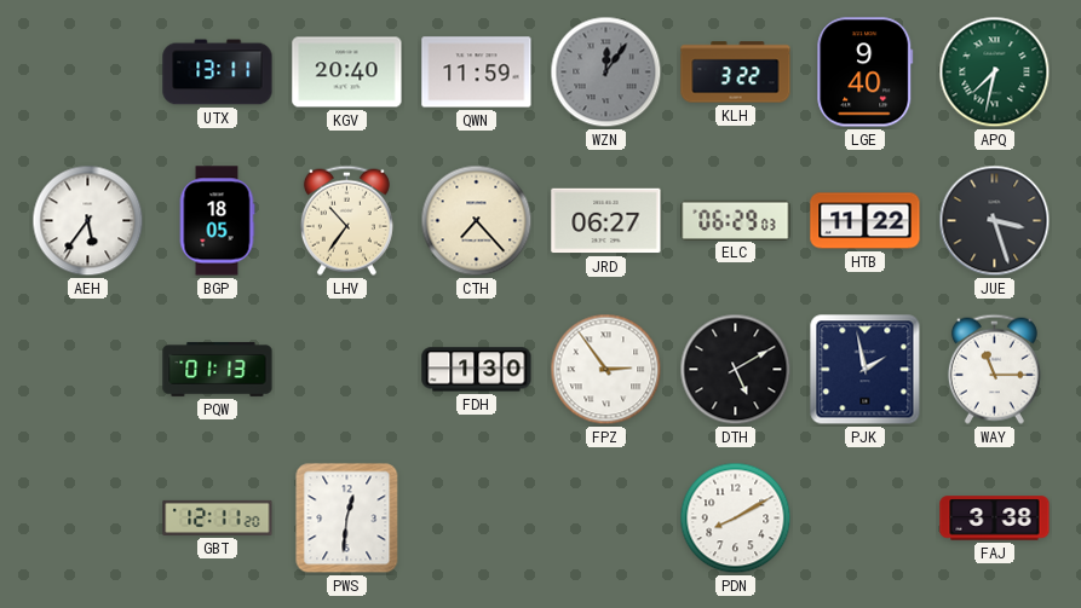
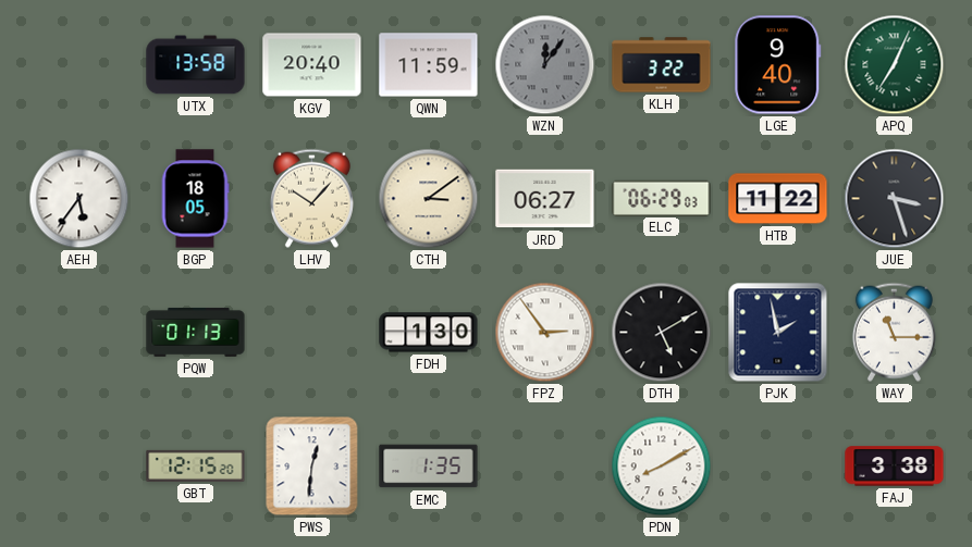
UTX: 13:11 -> 13:58 (196, 65)
APQ: 7:32 -> 7:04 (895, 65)
LHV: 10:36 -> 10:07 (311, 198)
CTH: 7:23 -> 3:09 (429, 199)
GBT: 12:11 -> 12:15 (196, 465)
EMC: none -> 1:35 (429, 467)
